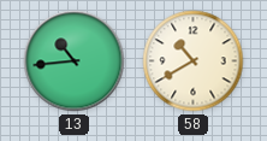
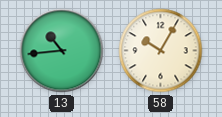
58: 10:40 -> 10:05 (161, 51)
